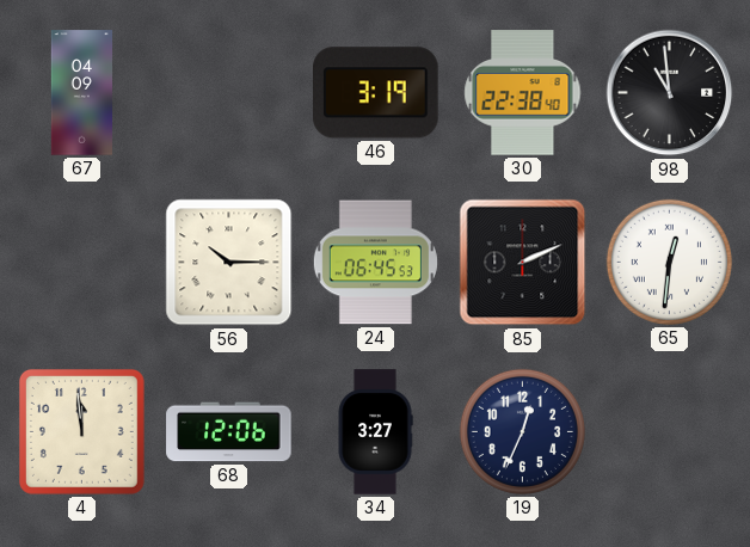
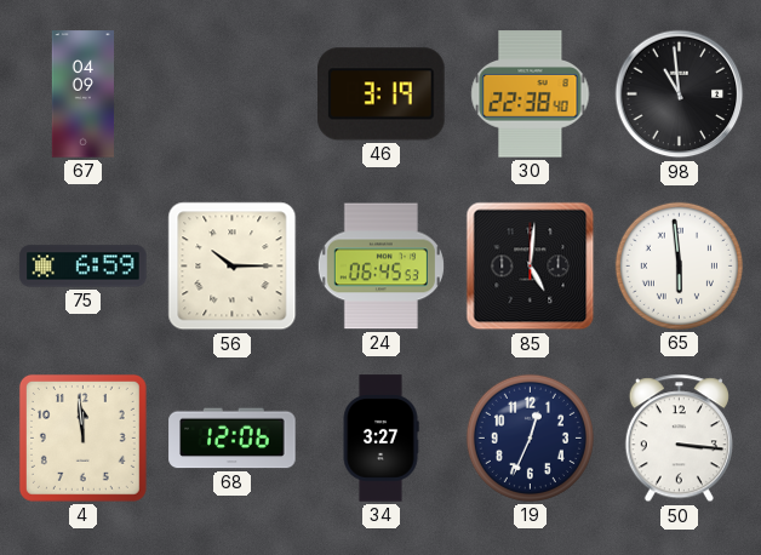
75: none -> 6:59 (84, 267)
85: 2:11 -> 5:01 (531, 267)
65: 12:31 -> 5:59 (679, 265)
50: none -> 3:16 (679, 439)
